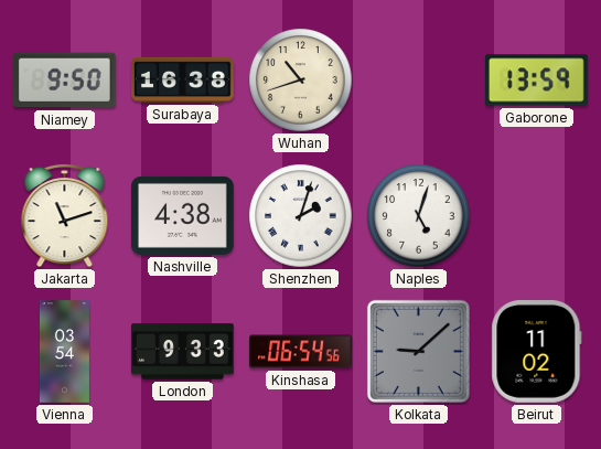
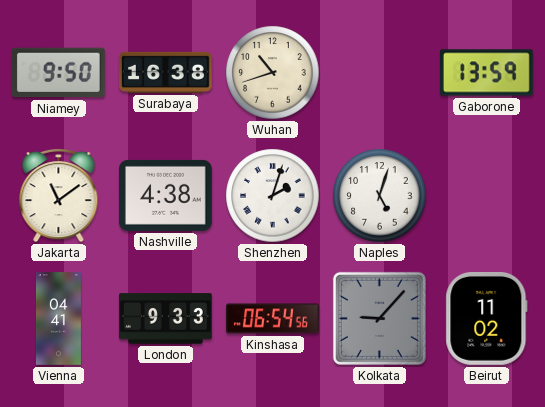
Jakarta: 11:12 -> 11:09 (59, 196)
Vienna: 03:54 -> 04:41 (58, 319)
Kolkata: 9:08 -> 9:07 (379, 318)
